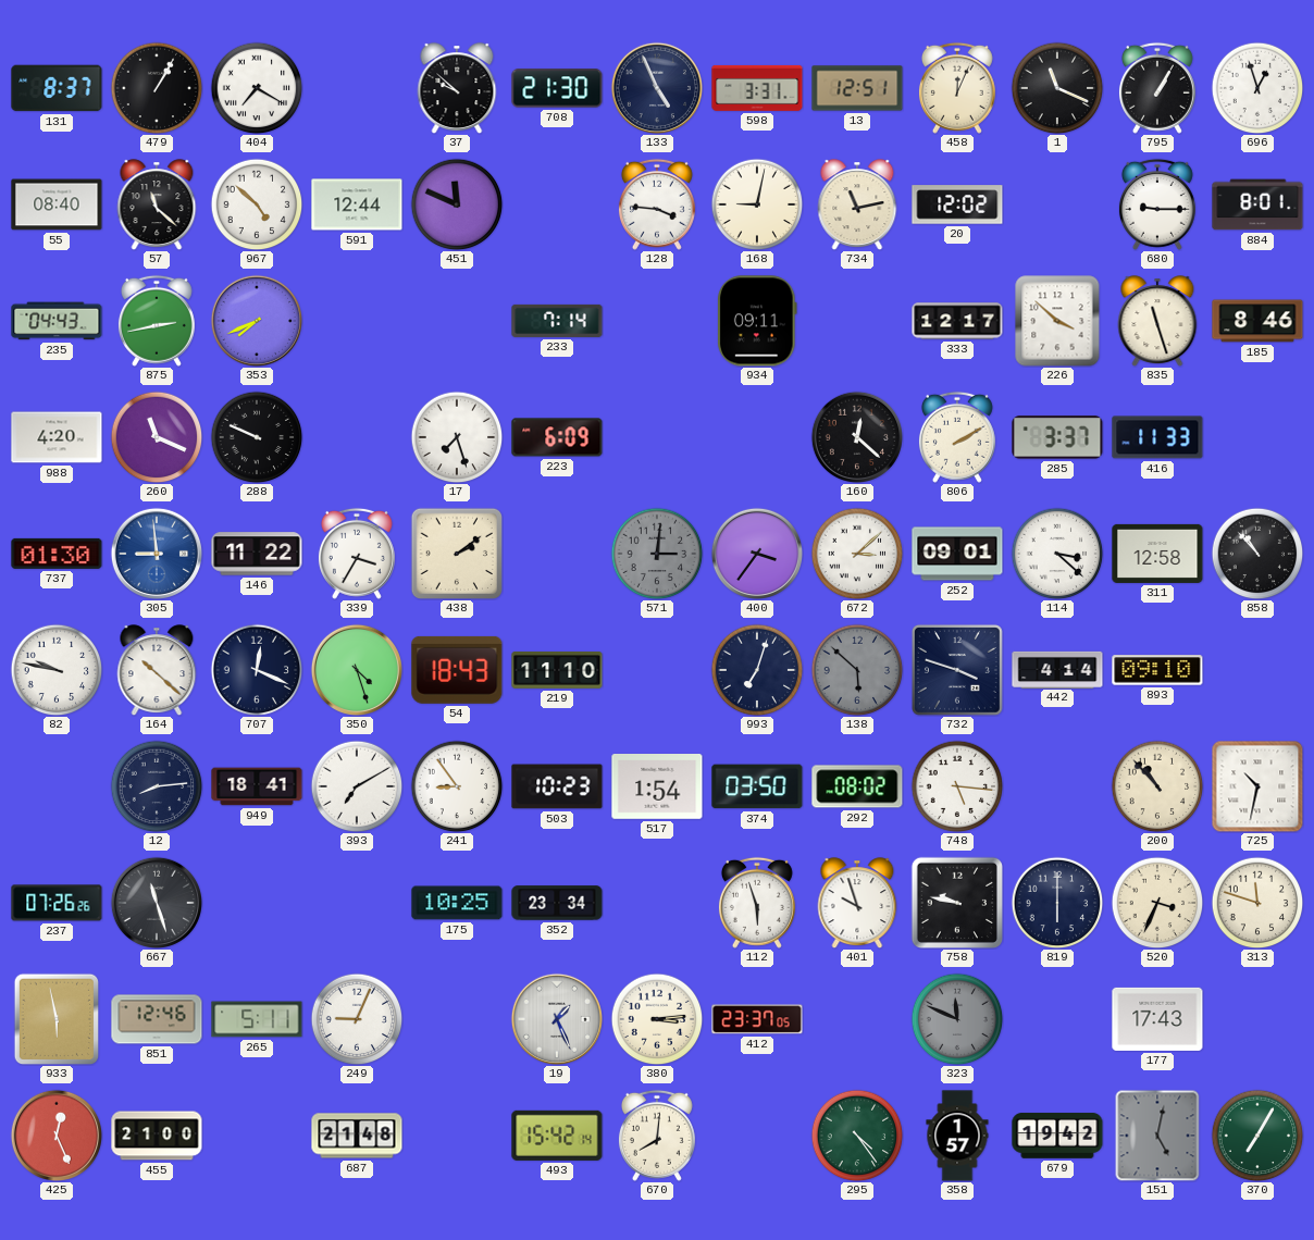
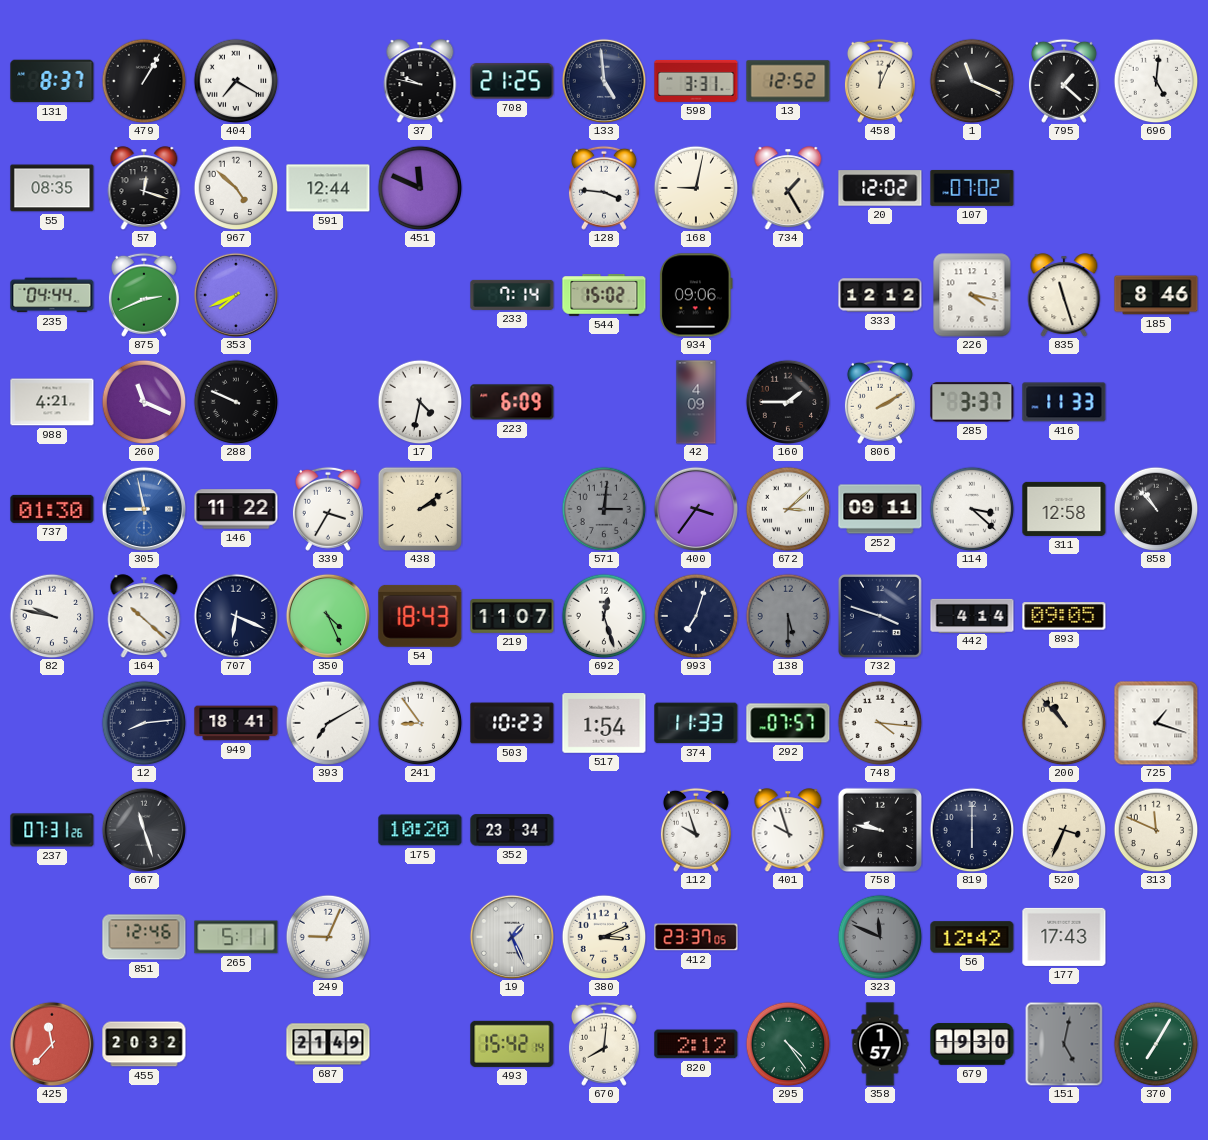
37: 9:52 -> 9:47 (420, 81)
708: 21:30 -> 21:25 (512, 81)
133: 4:56 -> 4:59 (603, 80)
13: 12:51 -> 12:52 (788, 81)
795: 1:05 -> 1:22 (1064, 81)
696: 12:57 -> 5:01 (1156, 81)
55: 08:40 -> 08:35 (52, 188)
57: 11:22 -> 12:18 (144, 188)
734: 11:13 -> 1:25 (788, 188)
107: none -> 07:02 (972, 188)
680: 9:15 -> none (1157, 204)
884: 8:01 -> none (1257, 204)
235: 04:43 -> 04:44 (52, 295)
875: 2:43 -> 2:41 (144, 295)
544: none -> 15:02 (604, 296)
934: 09:11 -> 09:06 (696, 295)
333: 12:17 -> 12:12 (880, 295)
226: 3:52 -> 4:17 (972, 295)
988: 4:20 -> 4:21 (52, 402)
17: 7:27 -> 4:32 (420, 402)
42: none -> 4:09 (696, 402)
160: 12:22 -> 1:45 (787, 401)
305: 8:59 -> 8:58 (143, 508)
252: 09:01 -> 09:11 (880, 509)
707: 12:19 -> 6:19 (236, 616)
350: 4:27 -> 4:26 (327, 615)
219: 11:10 -> 11:07 (512, 616)
692: none -> 12:27 (604, 616)
138: 5:52 -> 5:30 (788, 616)
893: 09:10 -> 09:05 (1064, 616)
374: 03:50 -> 11:33 (696, 723)
292: 08:02 -> 07:57 (788, 723)
748: 5:16 -> 4:16 (880, 723)
725: 10:32 -> 1:18 (1156, 723)
237: 07:26 -> 07:31 (52, 830)
175: 10:25 -> 10:20 (420, 830)
112: 5:57 -> 9:57 (696, 830)
313: 11:48 -> 11:49 (1156, 830)
933: 5:58 -> none (57, 1019)
380: 3:14 -> 3:11 (604, 937)
56: none -> 12:42 (972, 937)
425: 12:26 -> 11:37 (51, 1043)
455: 21:00 -> 20:32 (144, 1044)
687: 21:48 -> 21:49 (328, 1044)
820: none -> 2:12 (696, 1044)
679: 19:42 -> 19:30 (972, 1044)
